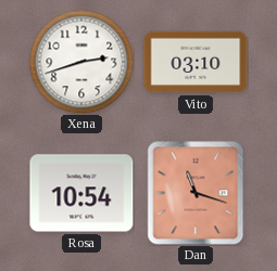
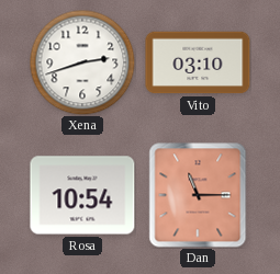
Dan: 11:18 -> 11:15 (198, 195)
